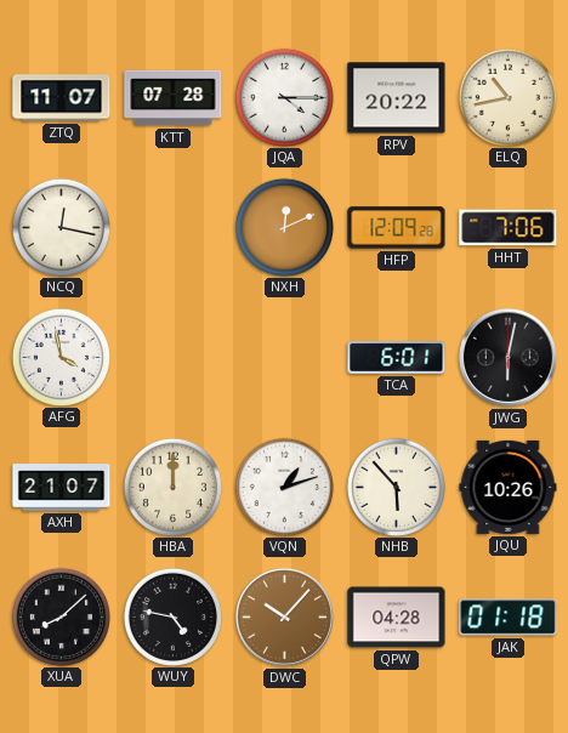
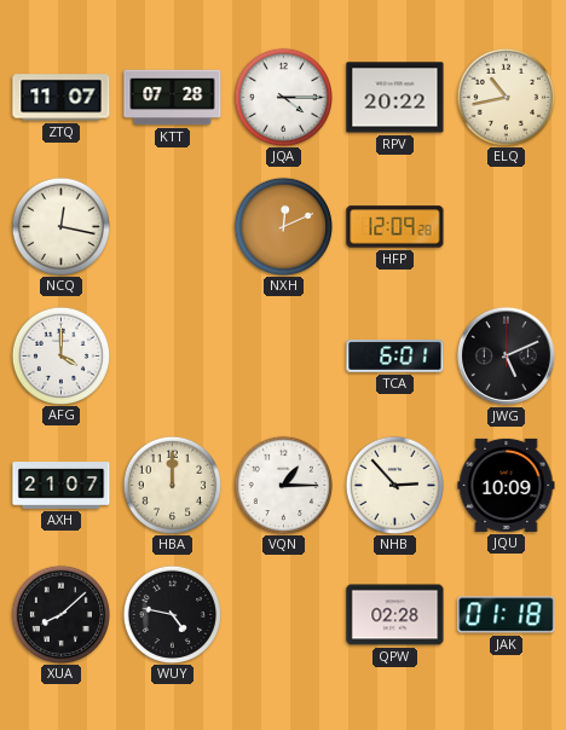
HHT: 7:06 -> none (509, 228)
AFG: 3:58 -> 4:00 (60, 355)
JWG: 6:02 -> 5:11 (506, 355)
VQN: 1:12 -> 1:15 (283, 485)
NHB: 5:53 -> 2:53 (394, 485)
JQU: 10:26 -> 10:09 (507, 485)
DWC: 10:07 -> none (284, 616)
QPW: 04:28 -> 02:28 (395, 615)
